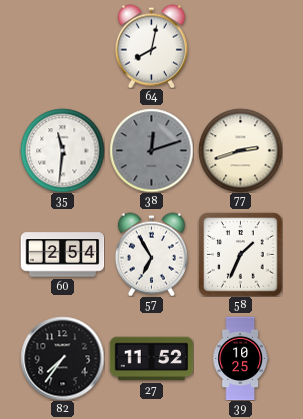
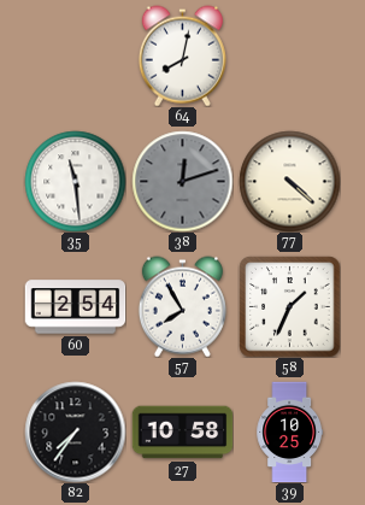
35: 11:31 -> 11:29 (75, 181)
77: 2:42 -> 4:22 (289, 181)
57: 6:55 -> 7:55 (182, 306)
27: 11:52 -> 10:58 (182, 433)
